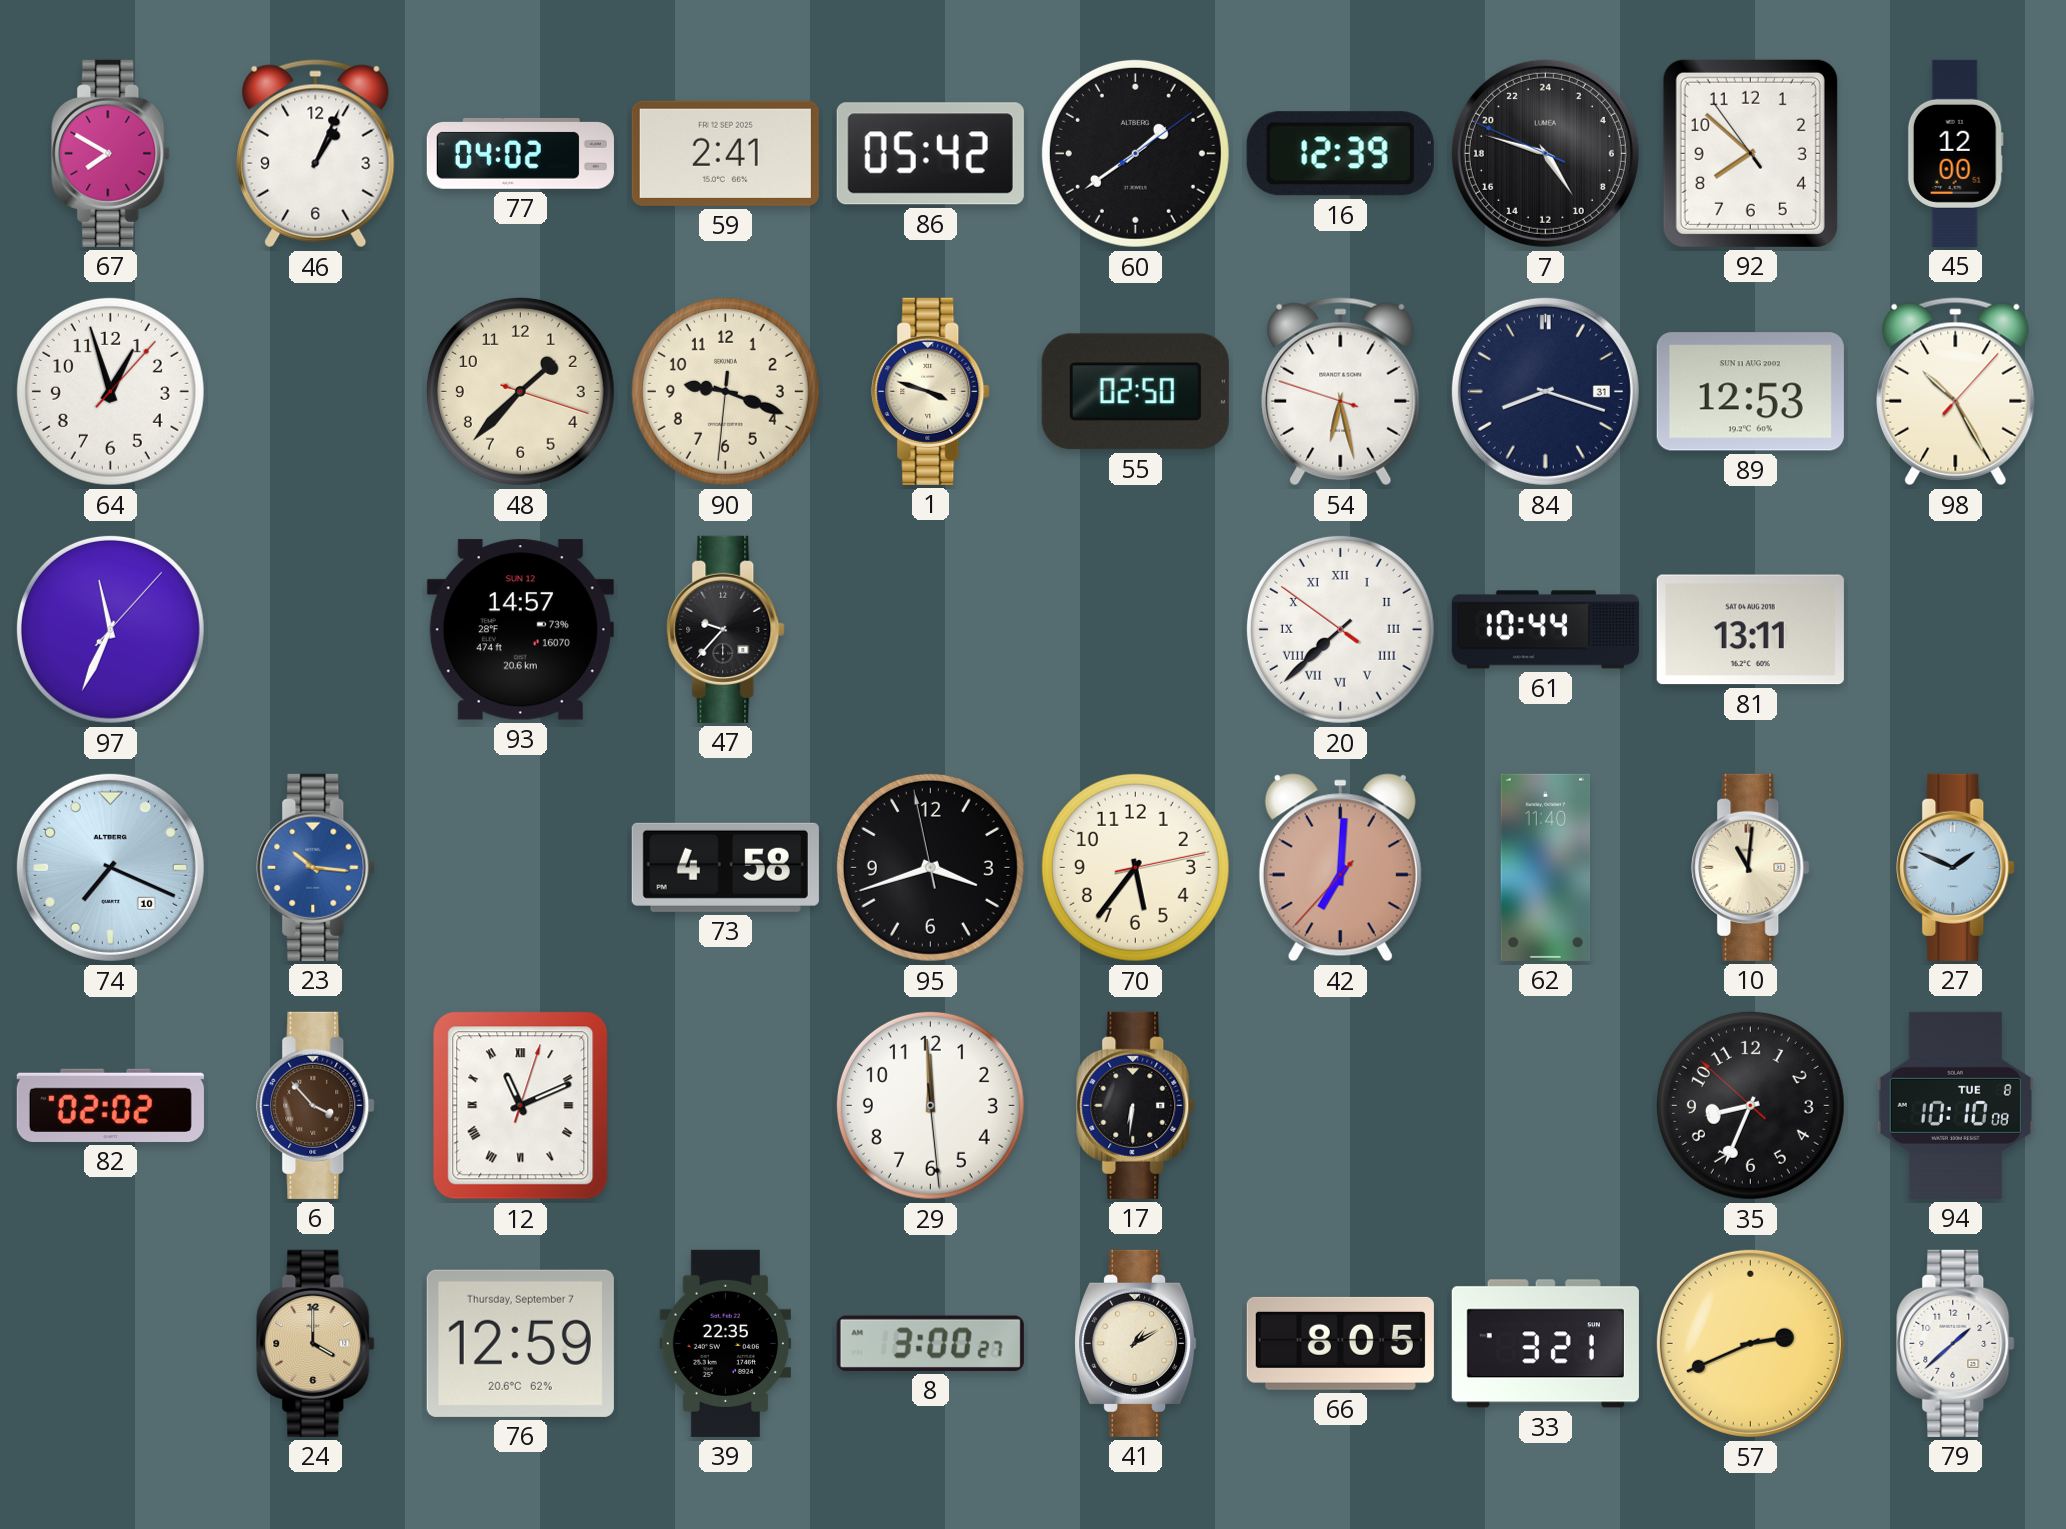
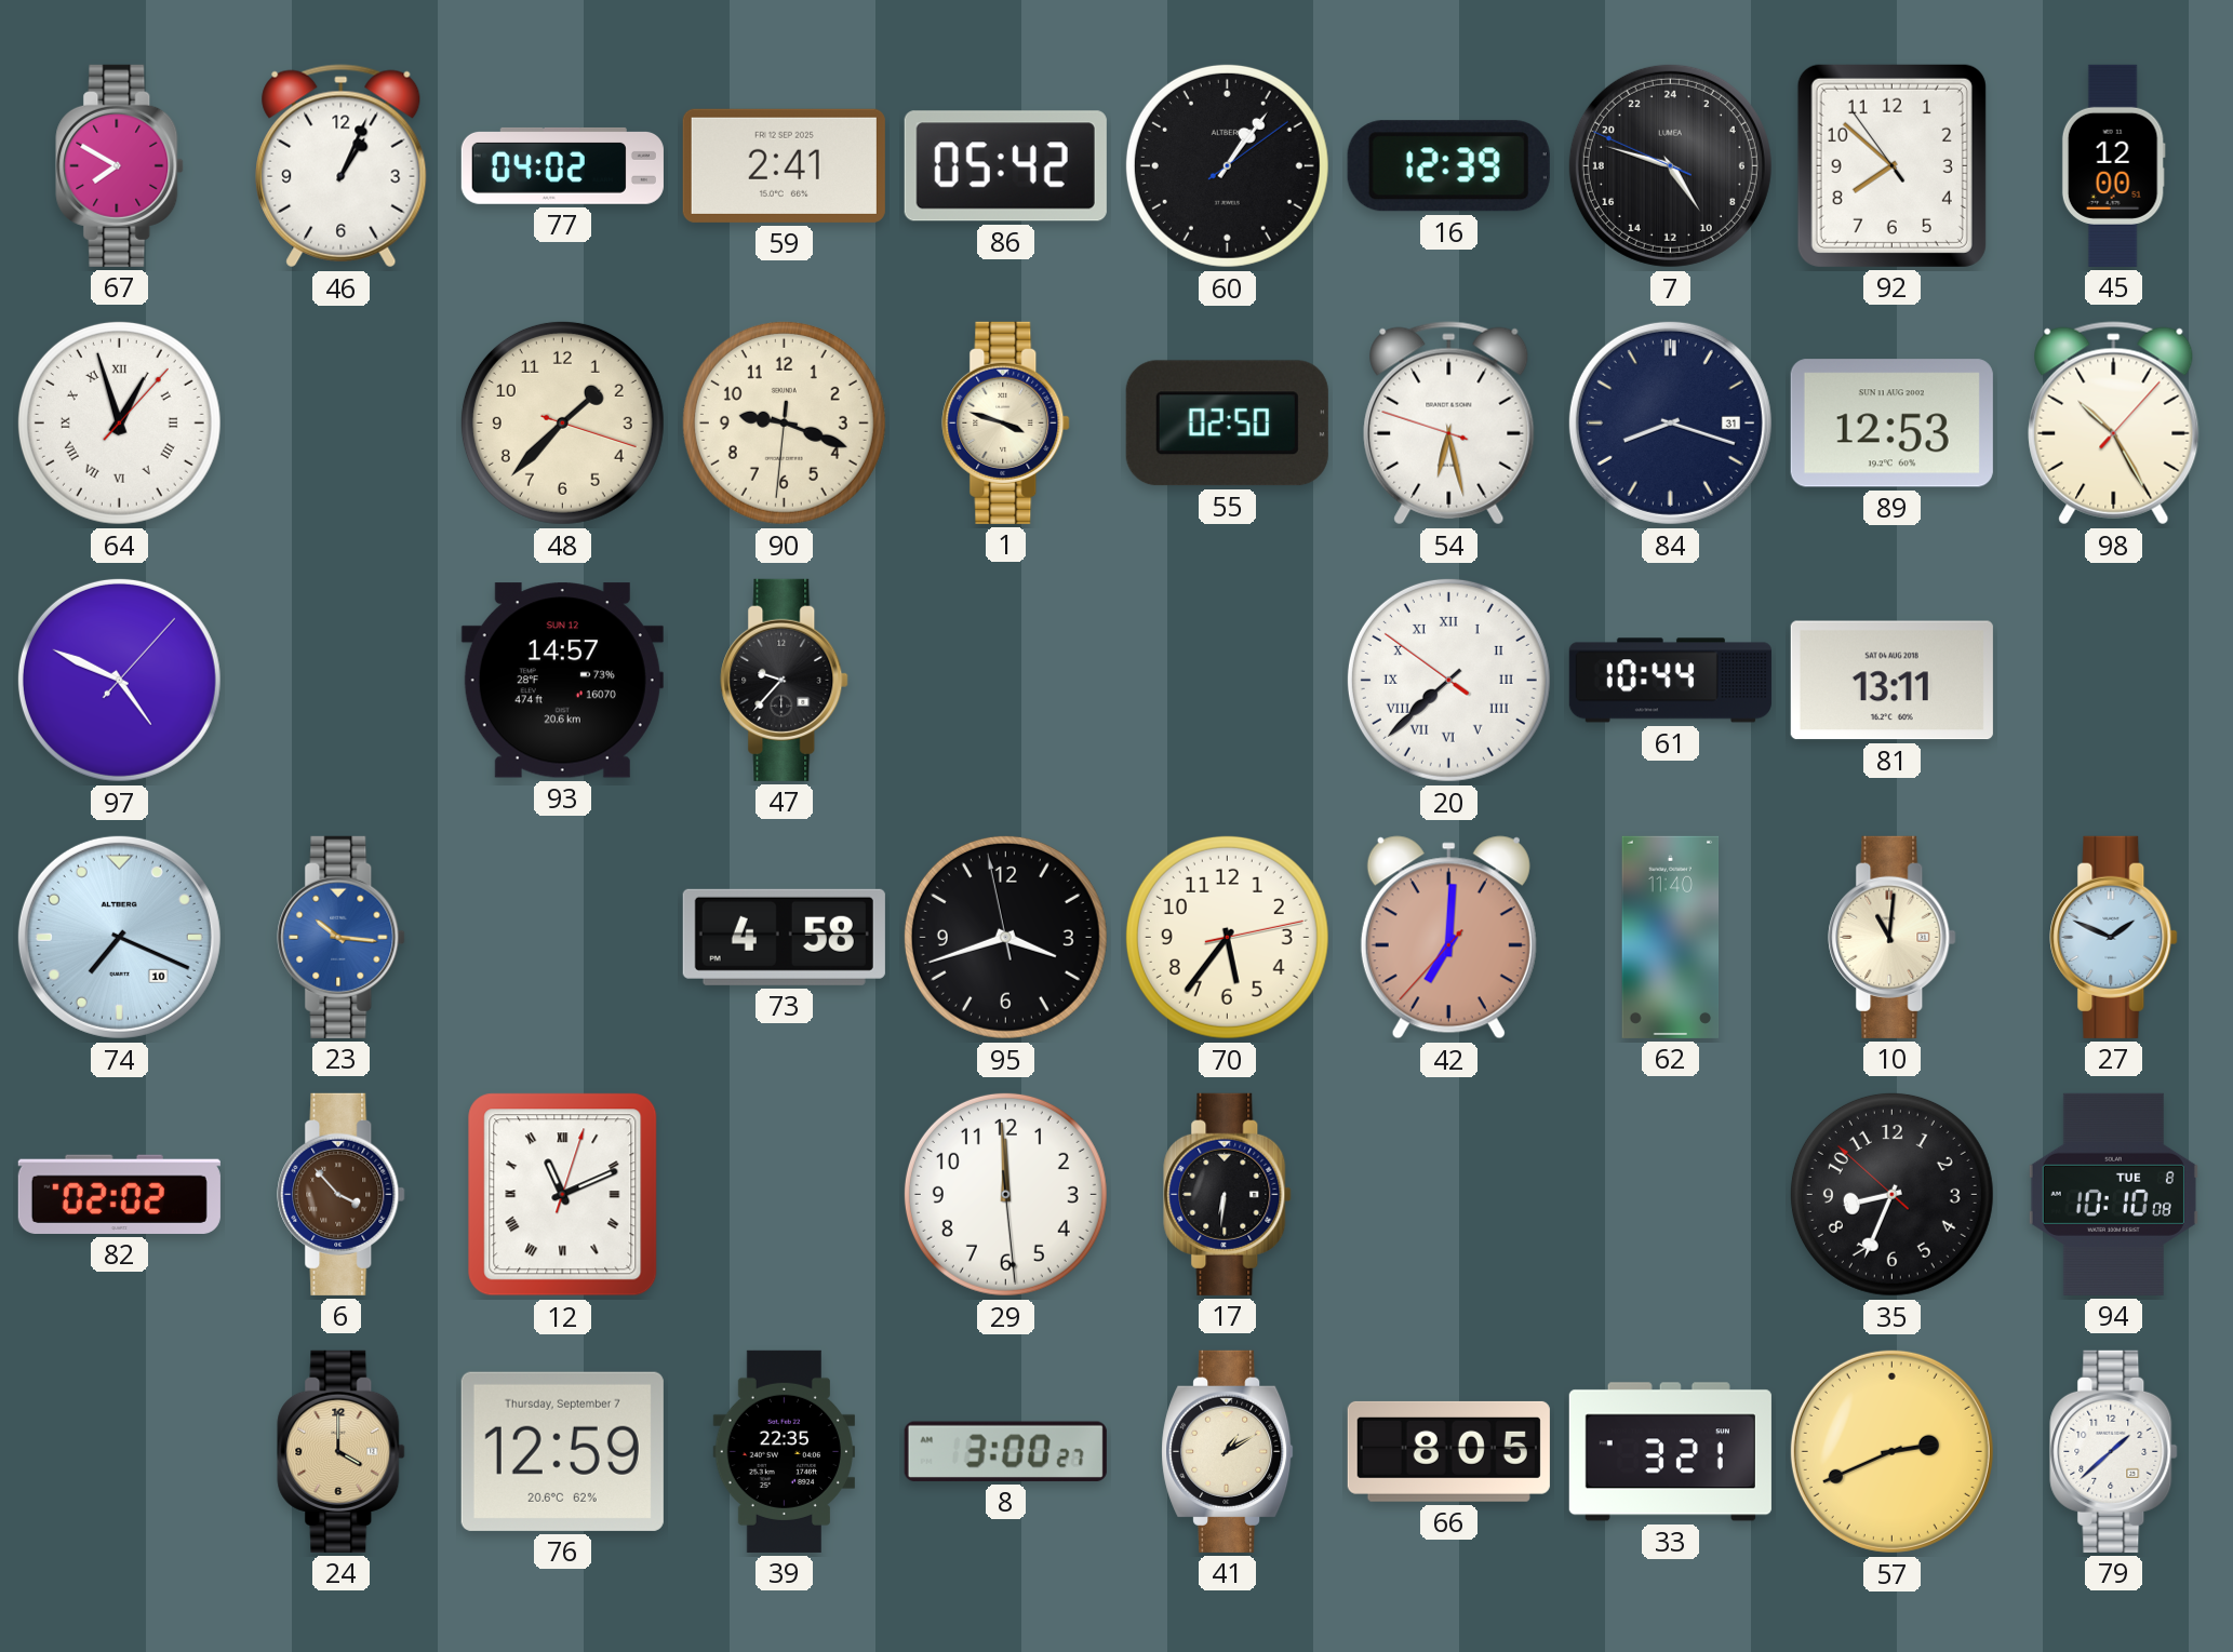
60: 1:39 -> 1:06 (1227, 165)
64 numerals: Arabic -> Roman (119, 422)
97: 11:34 -> 4:49 (119, 680)
